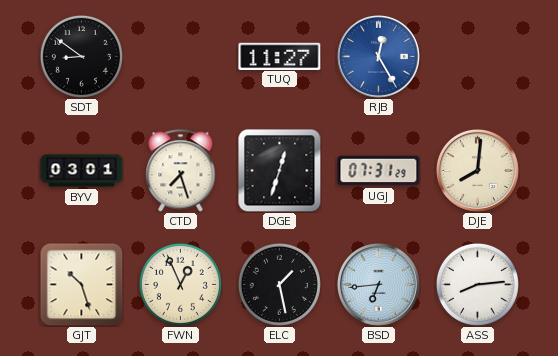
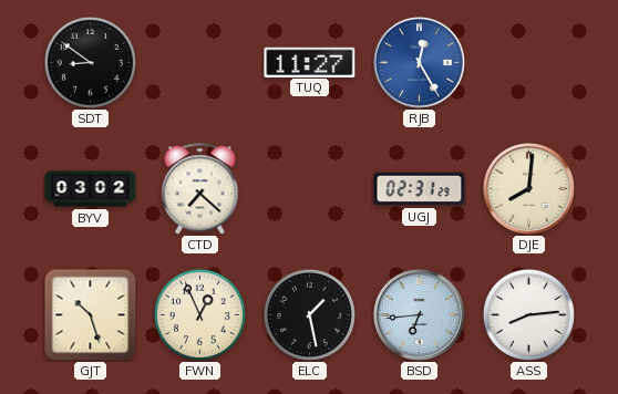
BYV: 03:01 -> 03:02 (91, 189)
CTD: 7:27 -> 7:22 (200, 189)
DGE: 12:33 -> none (280, 171)
UGJ: 07:31 -> 02:31 (420, 189)
